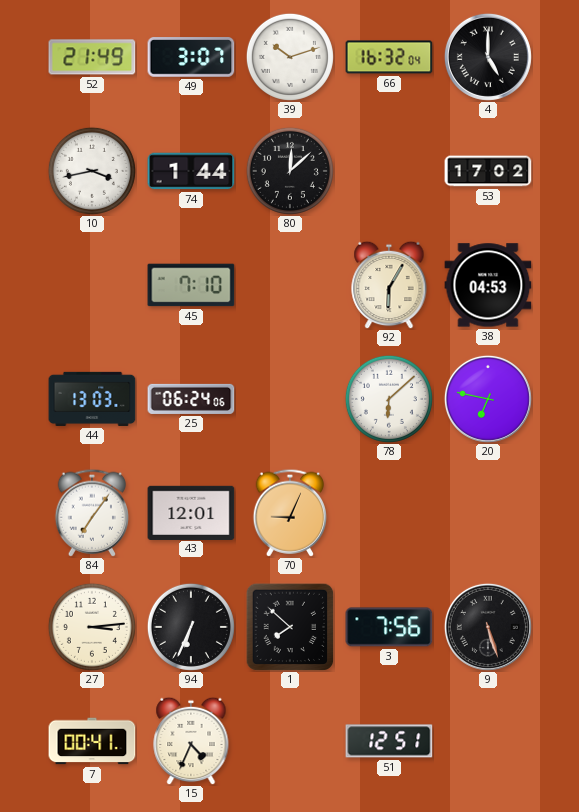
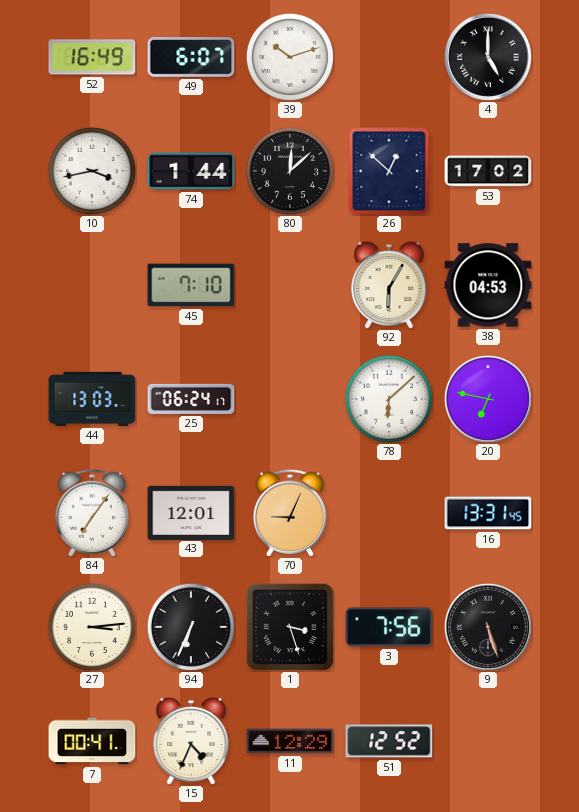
52: 21:49 -> 16:49 (92, 57)
49: 3:07 -> 6:07 (191, 57)
66: 16:32 -> none (389, 57)
26: none -> 12:52 (389, 171)
25: 06:24:06 -> 06:24:17 (191, 399)
16: none -> 13:31 (488, 513)
1: 7:52 -> 3:27 (290, 627)
11: none -> 12:29 (290, 741)
51: 12:51 -> 12:52 (389, 741)
